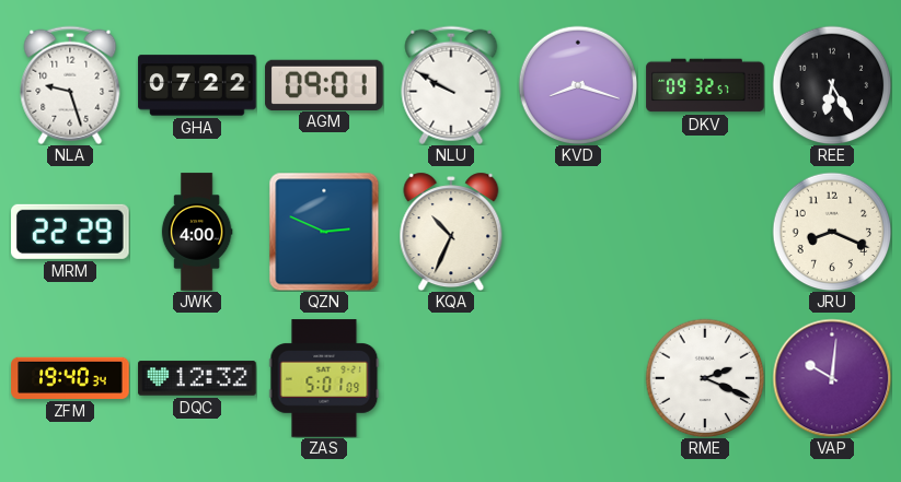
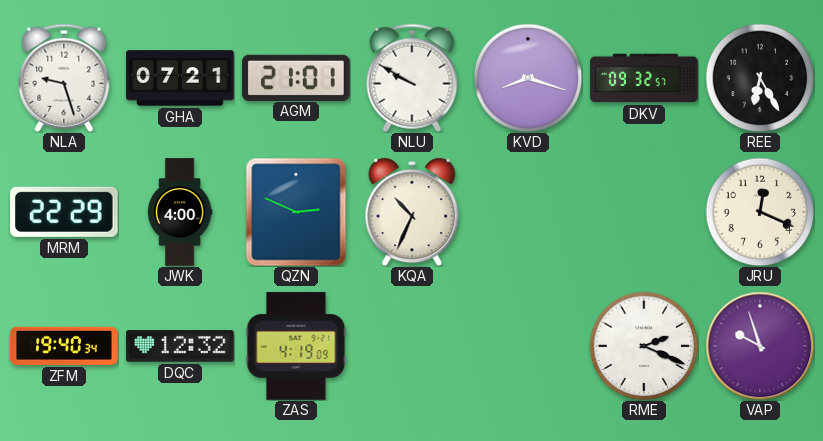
GHA: 07:22 -> 07:21 (180, 78)
AGM: 09:01 -> 21:01 (296, 77)
JRU: 8:19 -> 12:19 (760, 212)
ZAS: 5:01 -> 4:19 (296, 346)
VAP: 10:01 -> 9:57 (760, 346)
